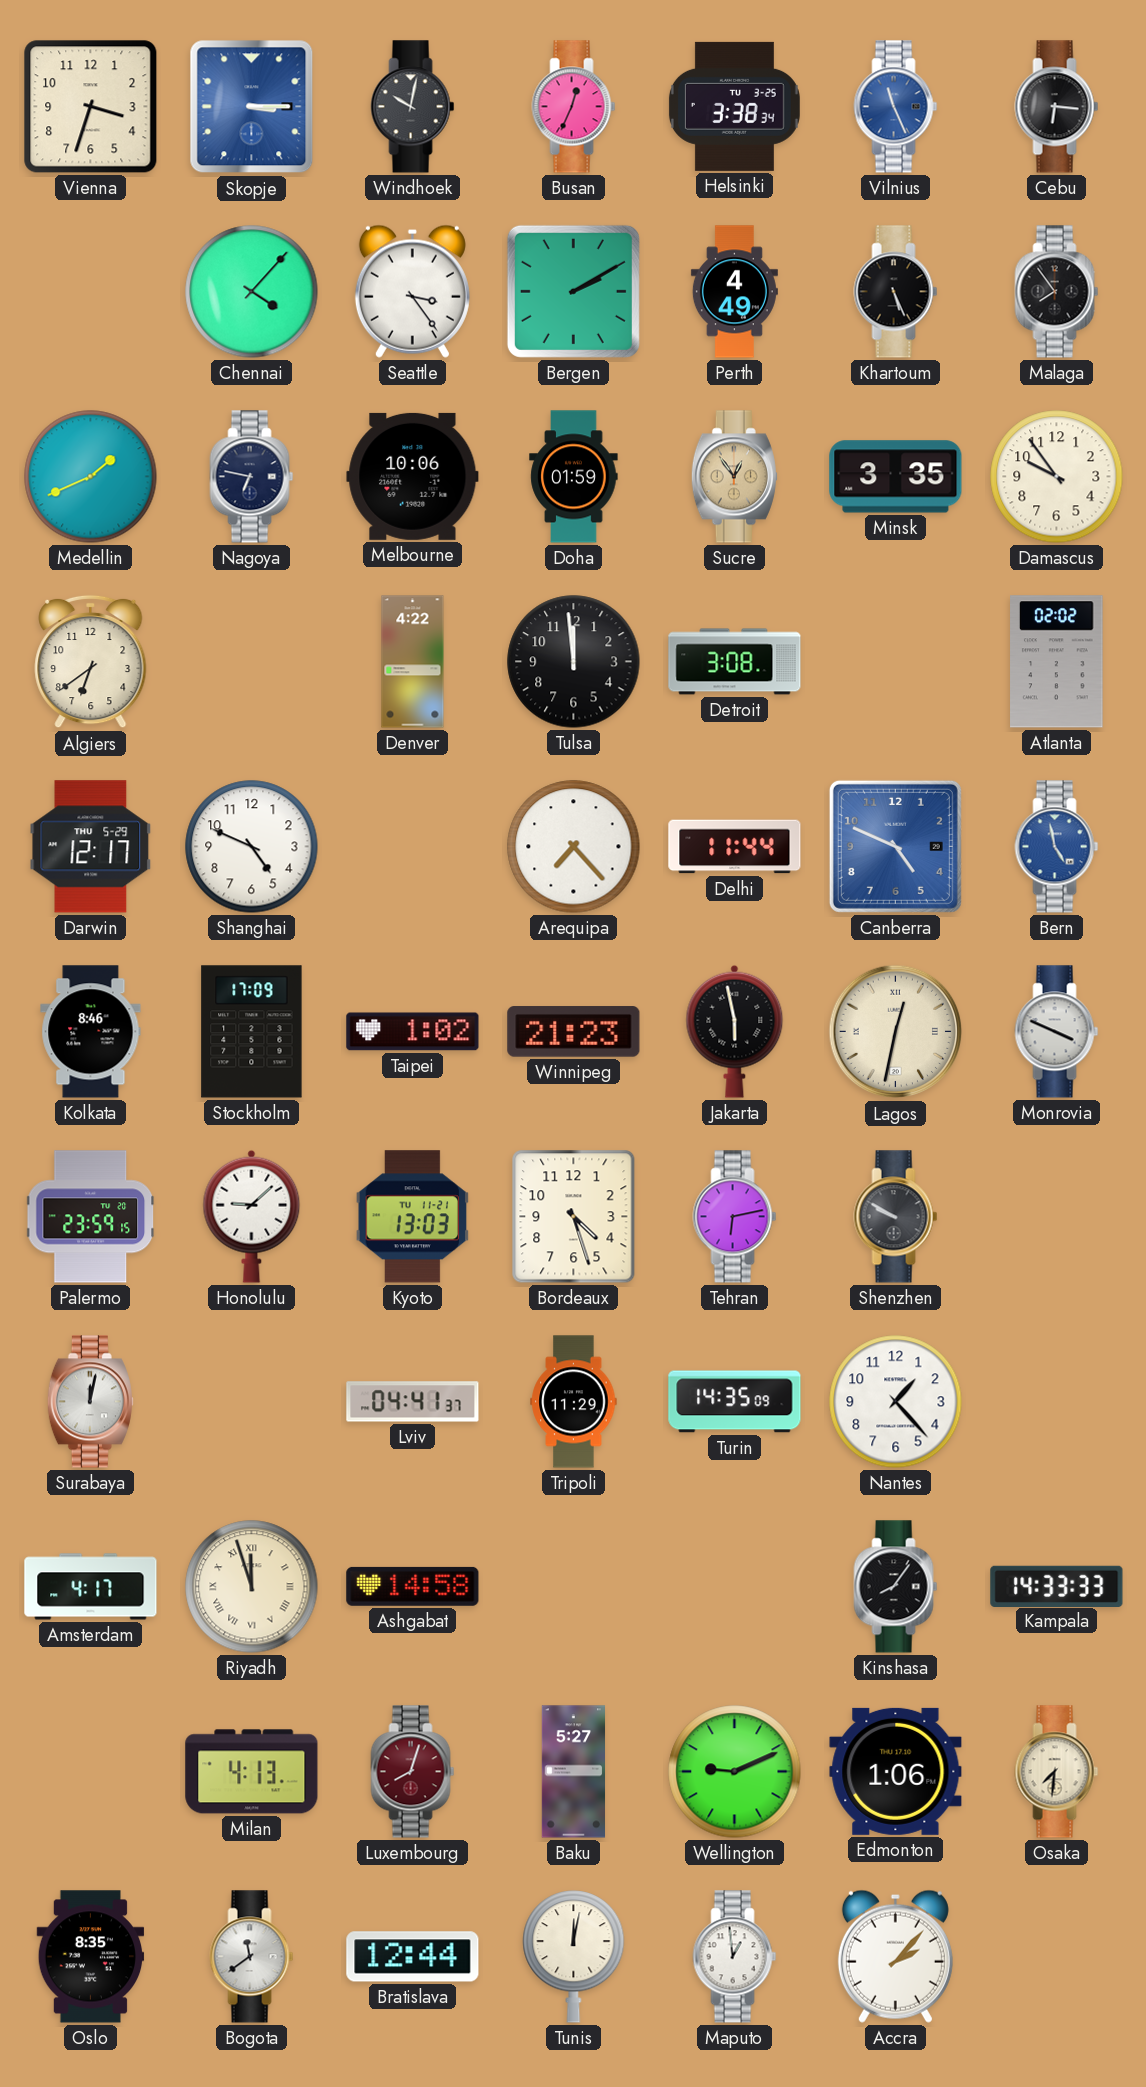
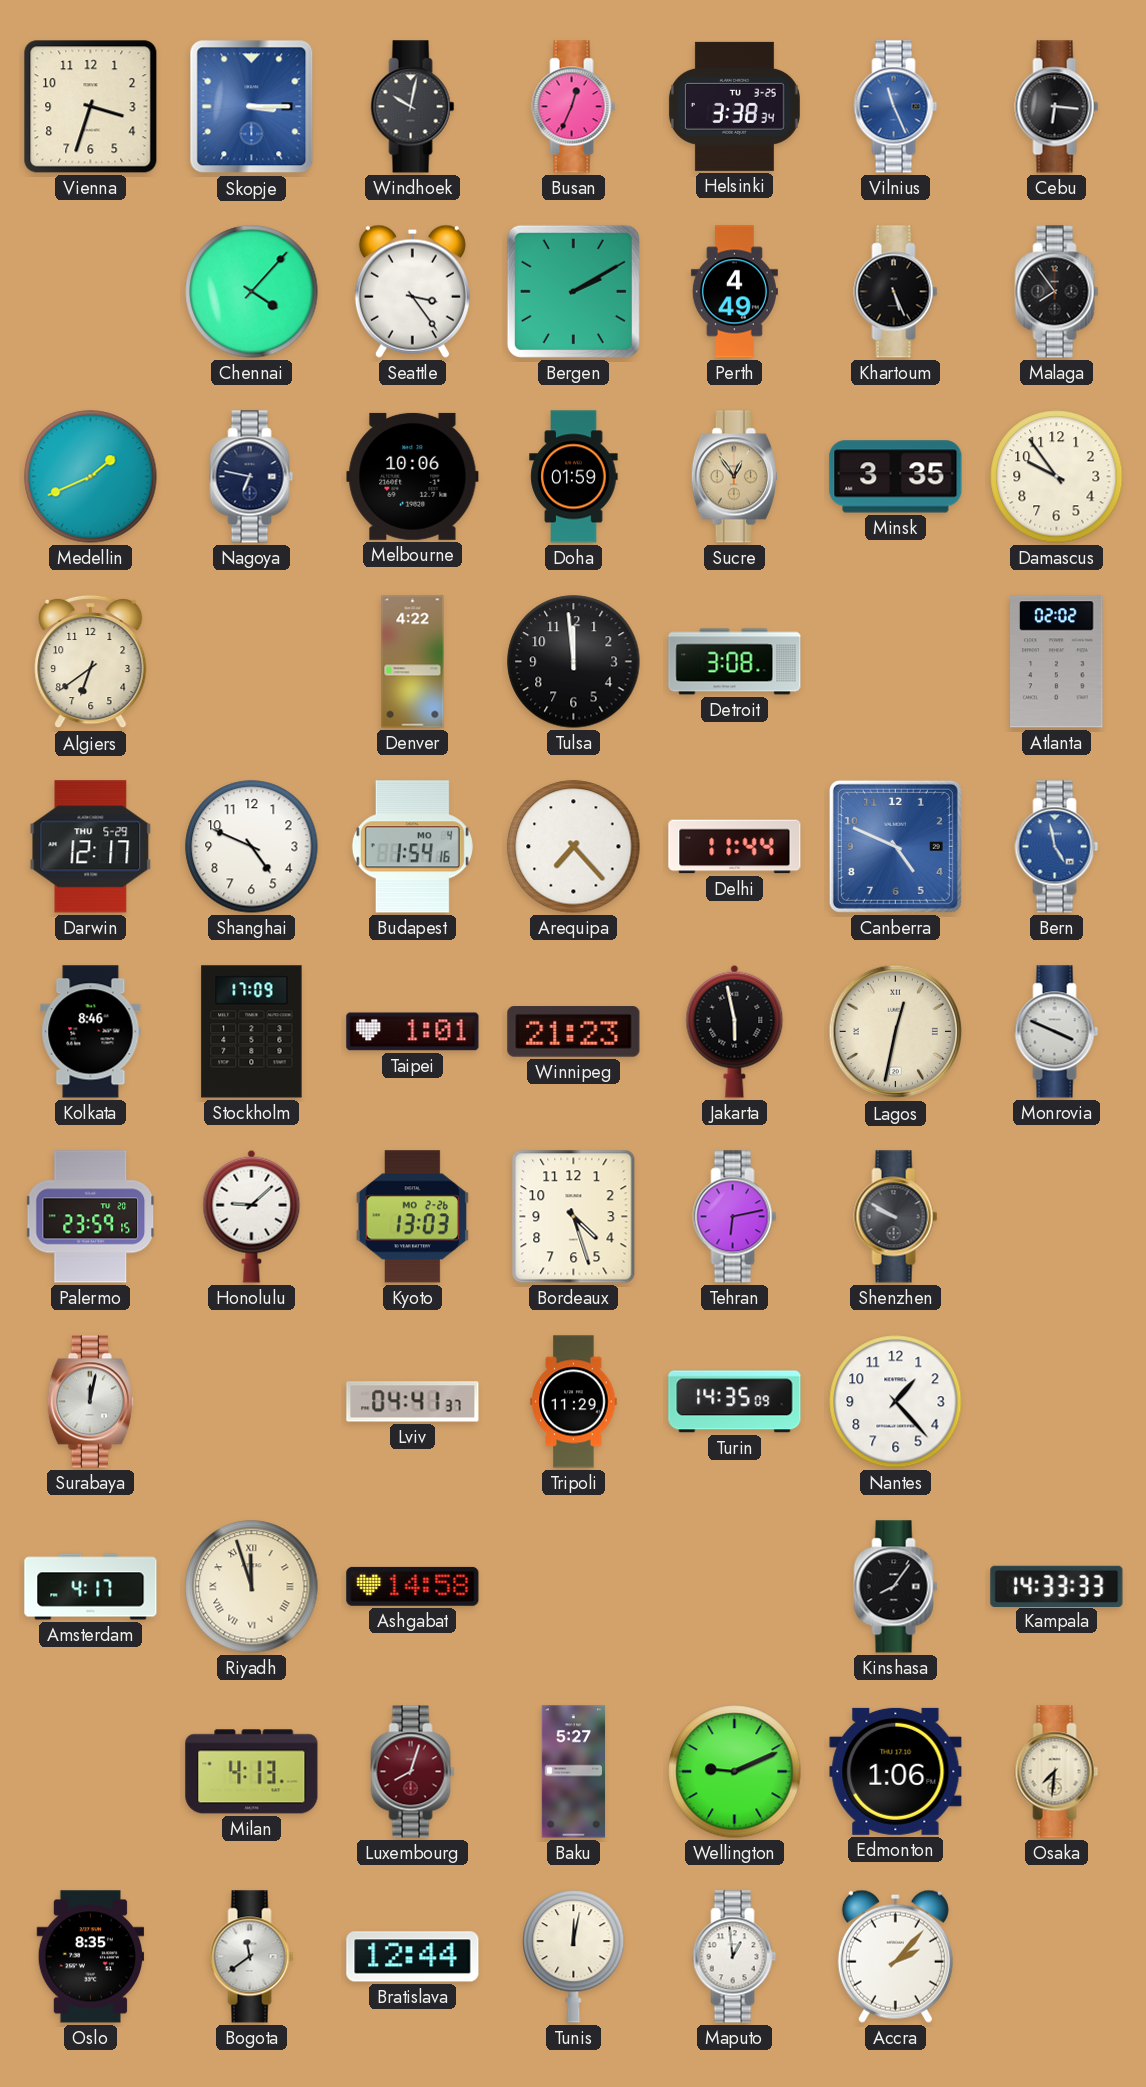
Budapest: none -> 1:54 (412, 847)
Taipei: 1:02 -> 1:01 (413, 1032)
Kyoto date: TU 11-21 -> MO 2-26 (413, 1217)
